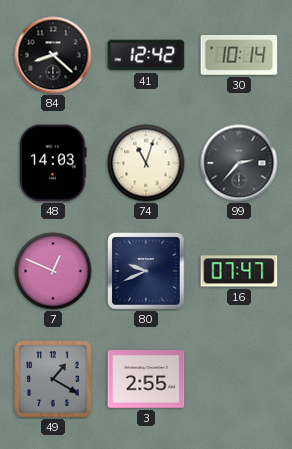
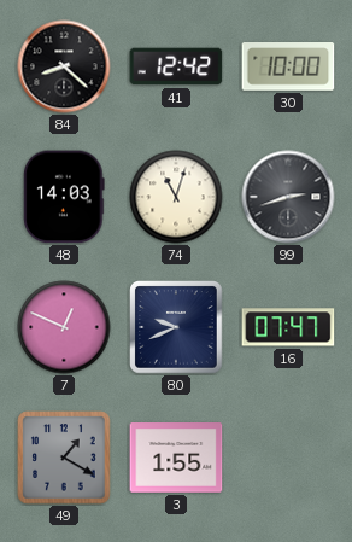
30: 10:14 -> 10:00 (288, 66)
99: 2:37 -> 2:42 (288, 197)
3: 2:55 -> 1:55 (176, 458)
